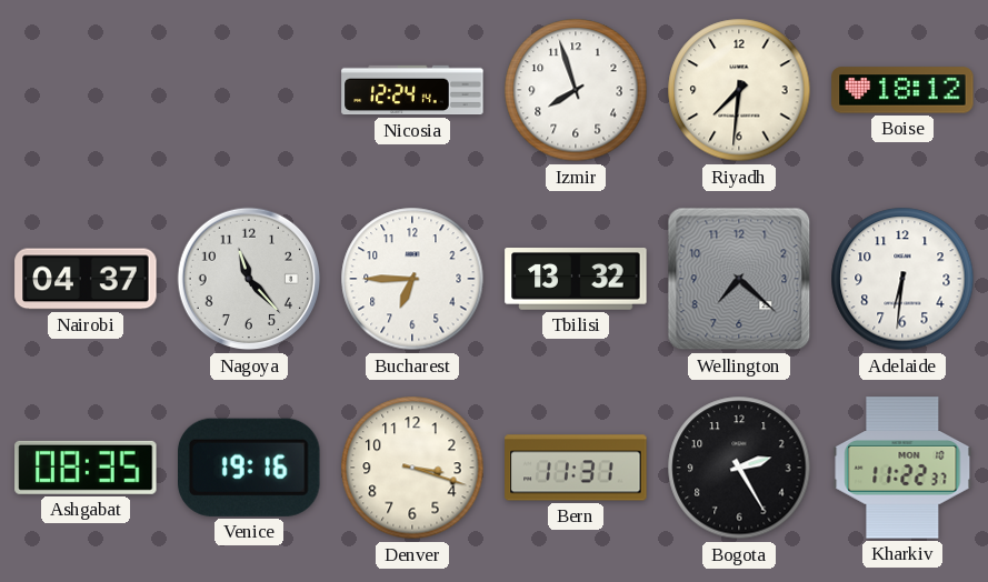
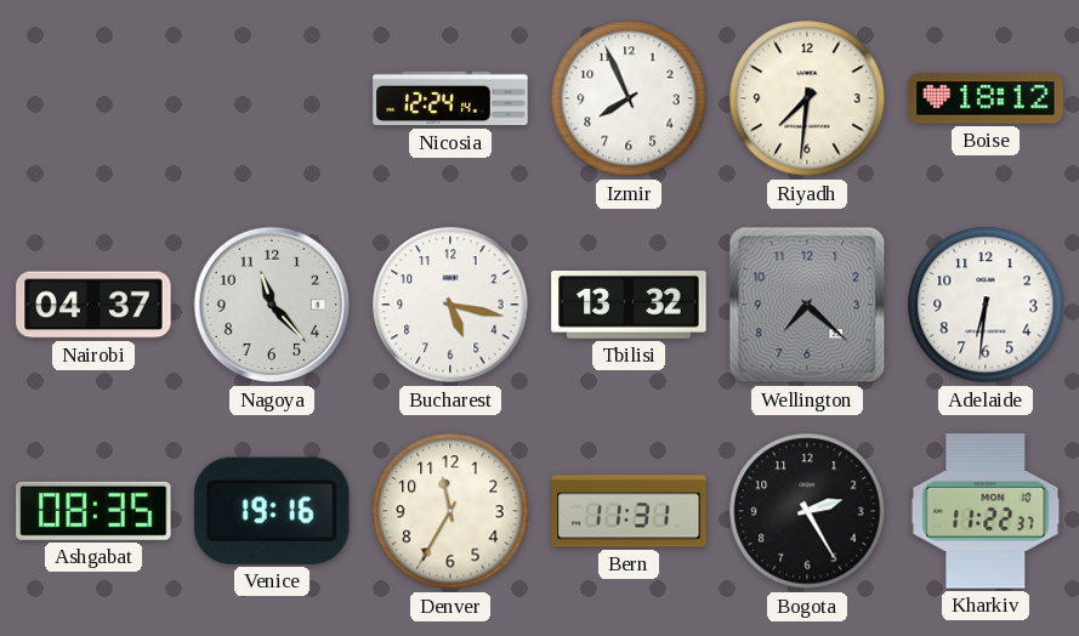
Izmir: 7:57 -> 7:56 (629, 98)
Bucharest: 6:45 -> 5:17 (450, 305)
Denver: 3:18 -> 11:35 (450, 511)
